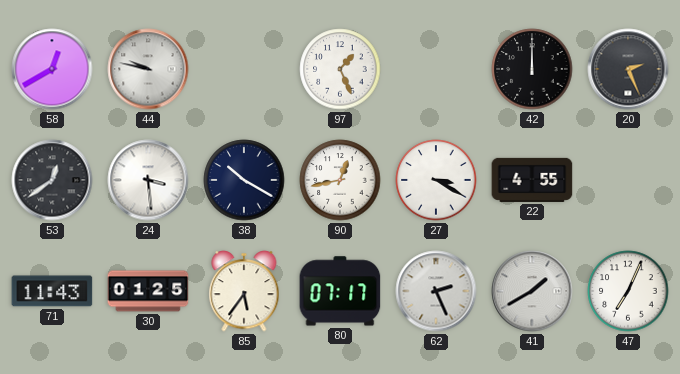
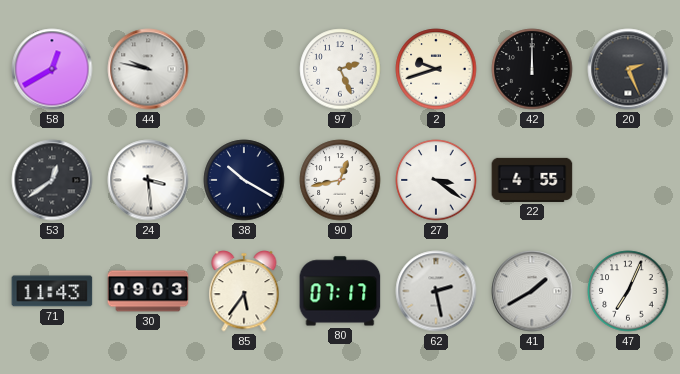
97: 1:26 -> 2:26 (340, 69)
2: none -> 9:42 (436, 69)
27: 3:20 -> 3:21 (436, 180)
30: 01:25 -> 09:03 (148, 291)
62: 2:26 -> 2:28 (436, 291)
